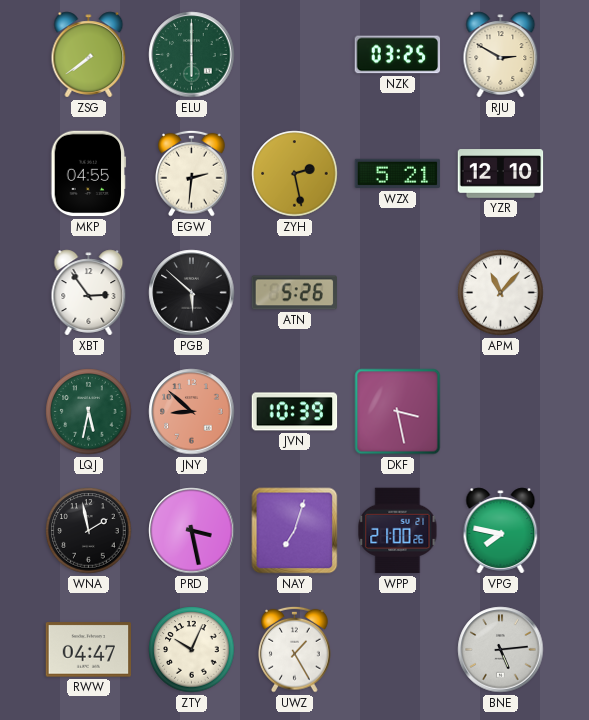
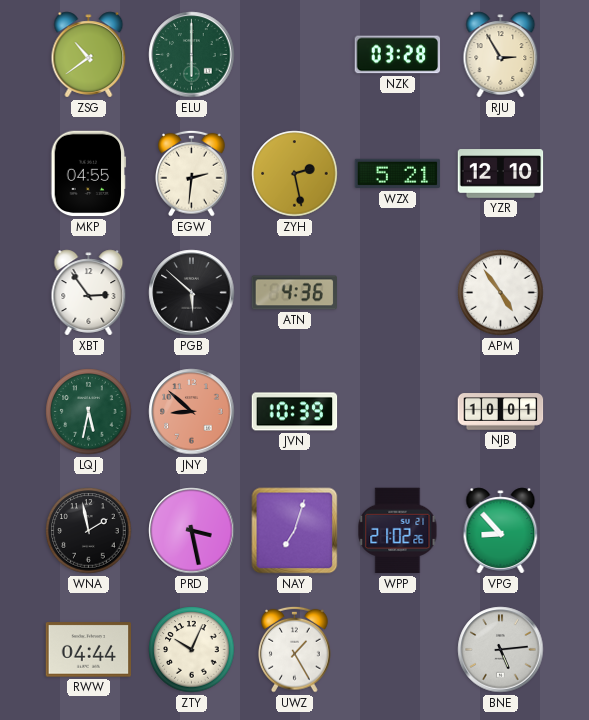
ZSG: 7:39 -> 10:39 (89, 55)
NZK: 03:25 -> 03:28 (398, 55)
RJU: 2:50 -> 2:55 (501, 55)
ATN: 5:26 -> 4:36 (294, 293)
APM: 11:07 -> 4:54 (501, 293)
DKF: 3:28 -> none (398, 412)
NJB: none -> 10:01 (501, 412)
WPP: 21:00 -> 21:02 (398, 531)
VPG: 7:47 -> 8:53 (501, 531)
RWW: 04:47 -> 04:44 (89, 650)
